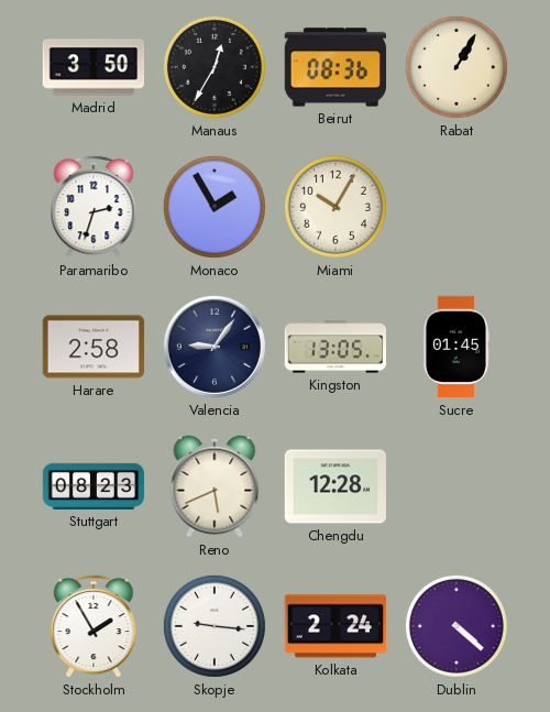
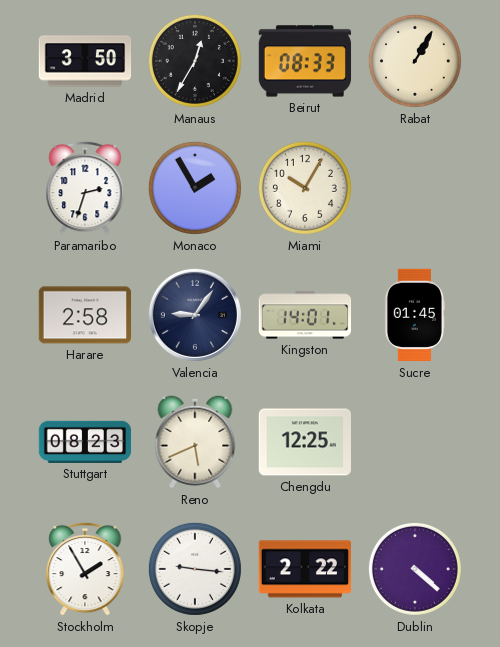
Beirut: 08:36 -> 08:33 (305, 61)
Kingston: 13:05 -> 14:01 (305, 315)
Chengdu: 12:28 -> 12:25 (304, 442)
Kolkata: 2:24 -> 2:22 (304, 569)
